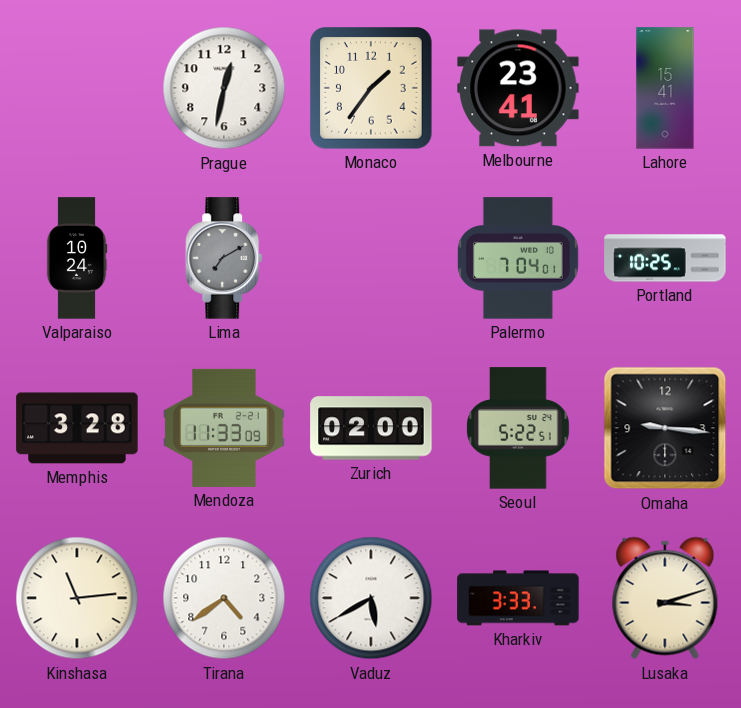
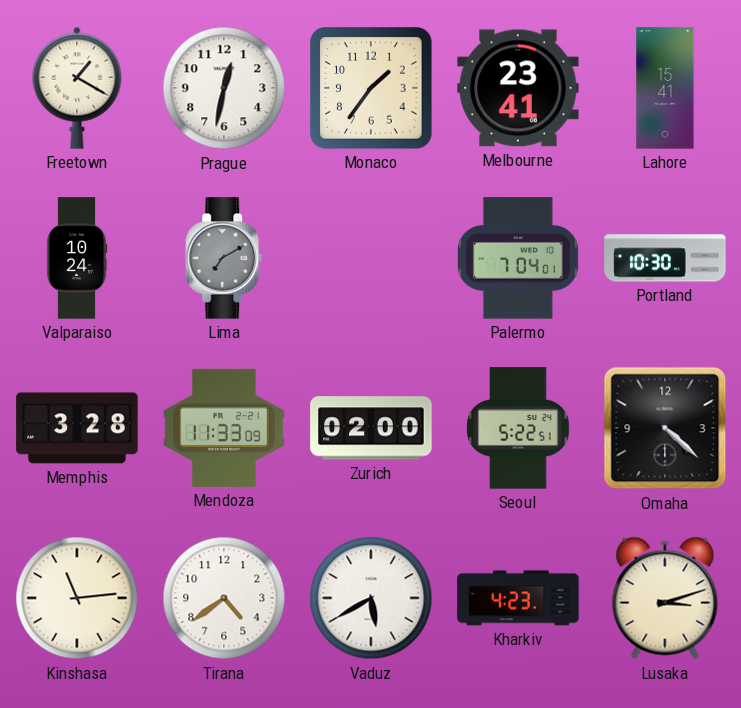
Freetown: none -> 1:20 (77, 88)
Portland: 10:25 -> 10:30 (665, 258)
Omaha: 9:16 -> 4:22 (665, 428)
Kharkiv: 3:33 -> 4:23 (518, 598)
